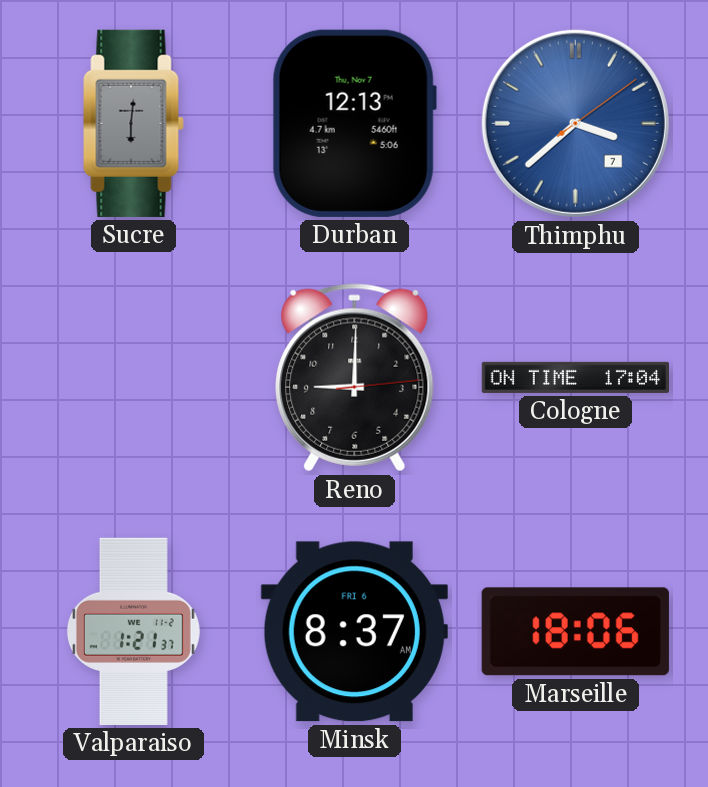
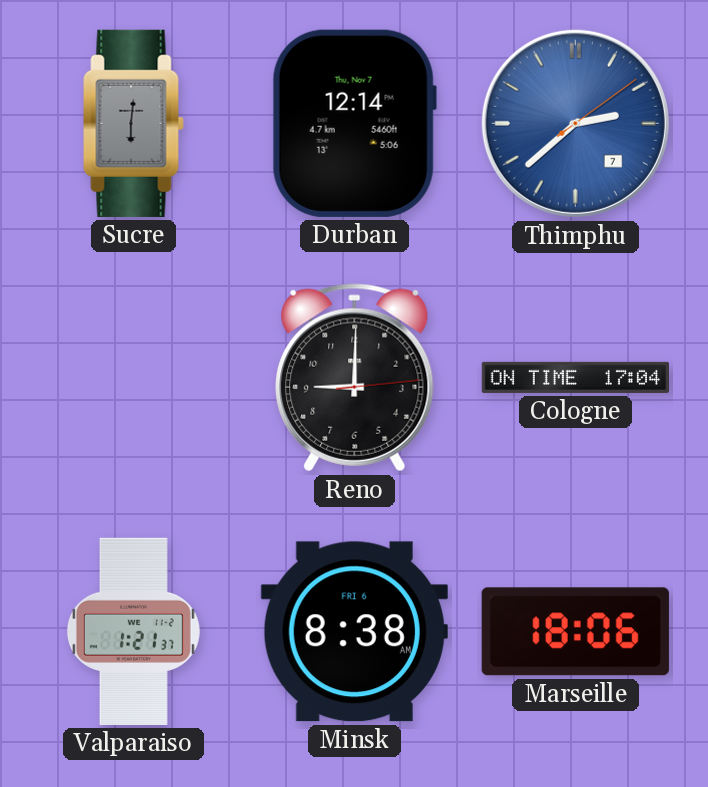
Durban: 12:13 -> 12:14 (354, 123)
Thimphu: 3:38 -> 2:38 (575, 123)
Minsk: 8:37 -> 8:38 (354, 632)
